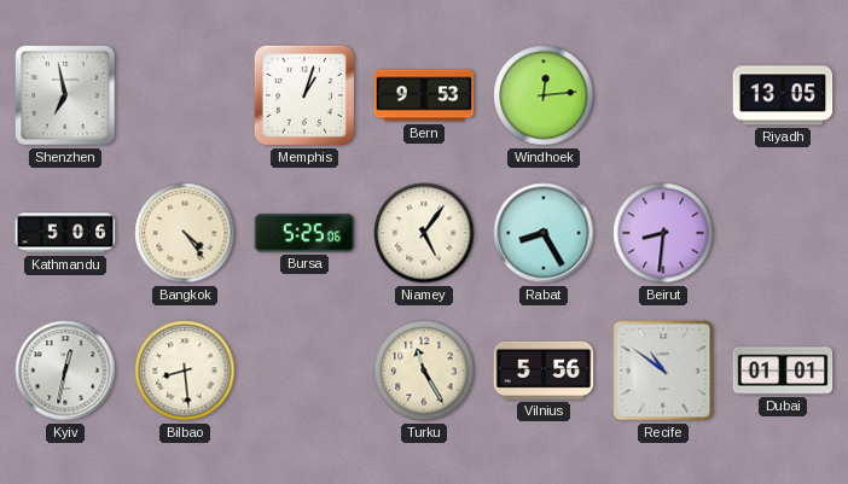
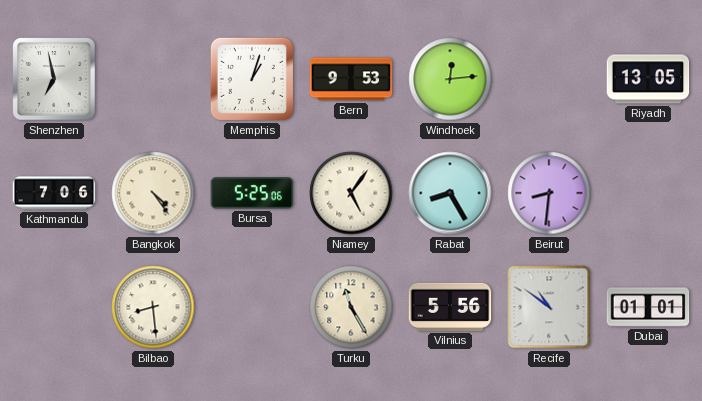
Kathmandu: 5:06 -> 7:06 (54, 193)
Kyiv: 12:32 -> none (65, 371)
